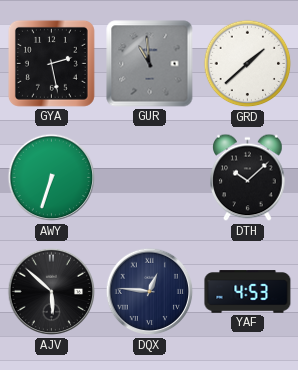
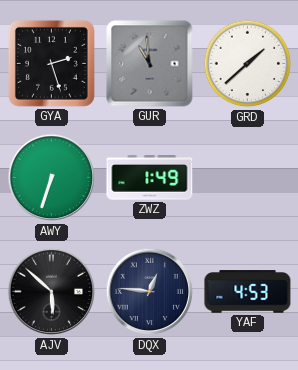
GYA: 2:28 -> 2:27 (51, 63)
ZWZ: none -> 1:49 (150, 178)
DTH: 10:08 -> none (248, 178)
